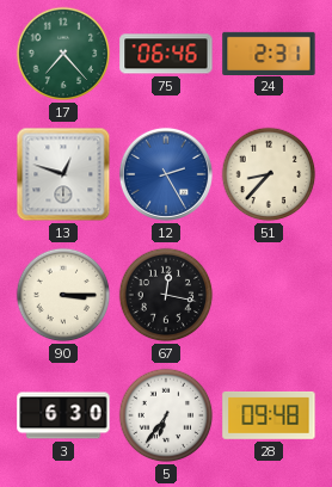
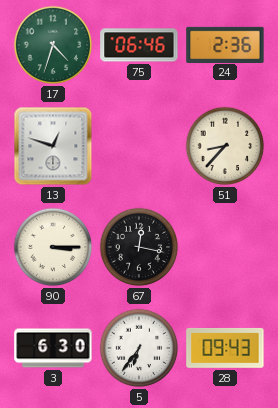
17: 7:23 -> 4:33 (53, 45)
24: 2:31 -> 2:36 (225, 44)
12: 2:25 -> none (166, 174)
28: 09:48 -> 09:43 (225, 348)
